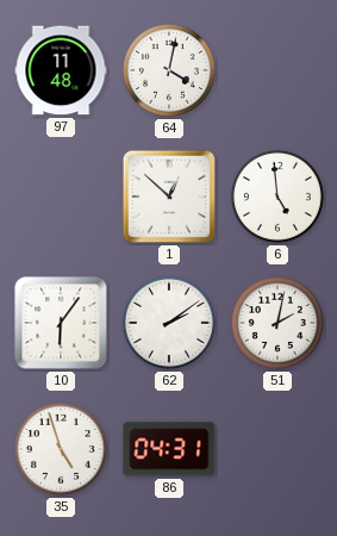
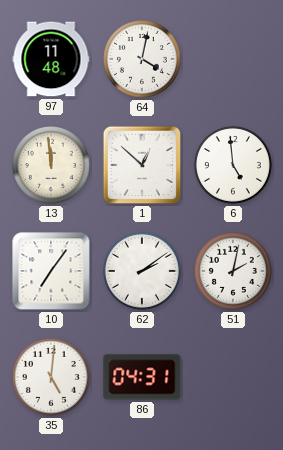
13: none -> 11:59 (51, 165)
10: 6:06 -> 7:06 (51, 271)
35: 4:57 -> 5:01 (51, 377)
